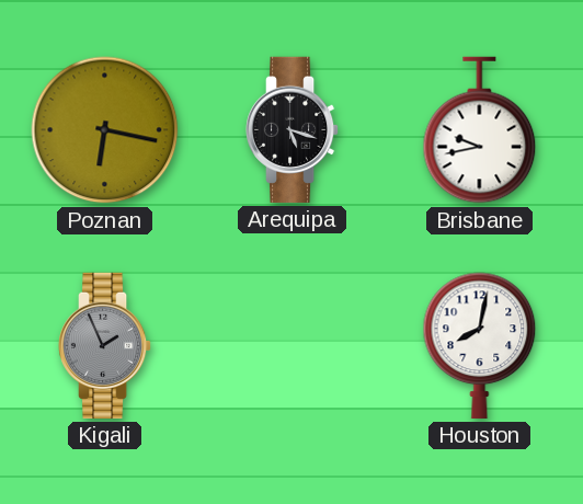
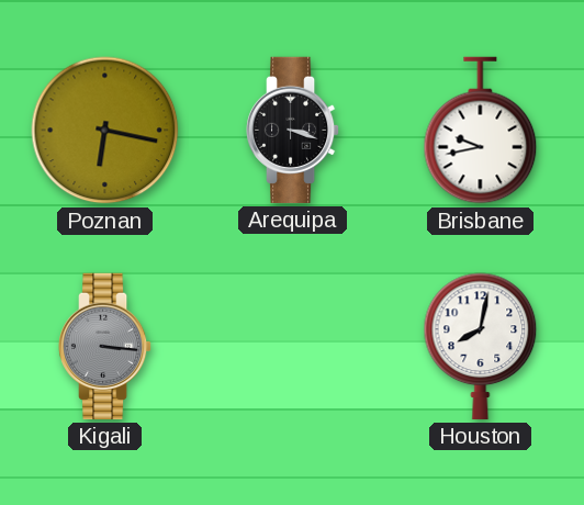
Arequipa: 5:18 -> 3:18 (293, 130)
Kigali: 1:56 -> 3:16 (105, 346)
